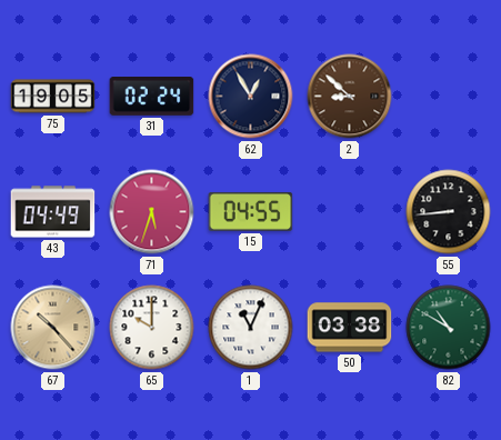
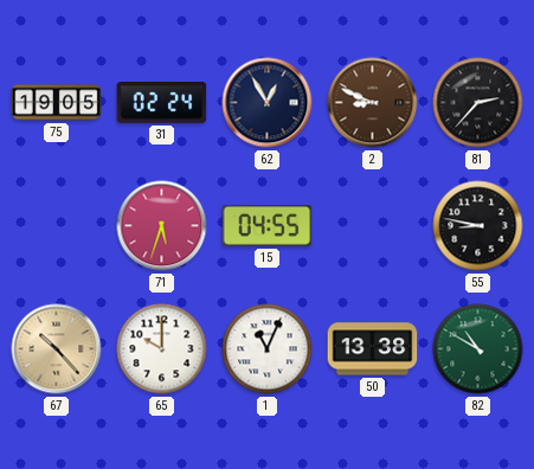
2: 8:52 -> 8:49 (373, 103)
81: none -> 2:37 (478, 103)
43: 04:49 -> none (53, 212)
55: 8:44 -> 8:47 (478, 226)
50: 03:38 -> 13:38 (373, 349)
